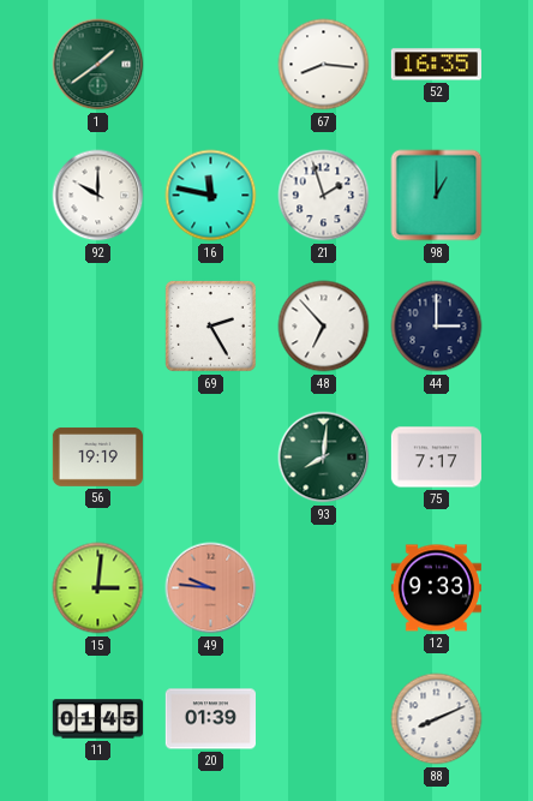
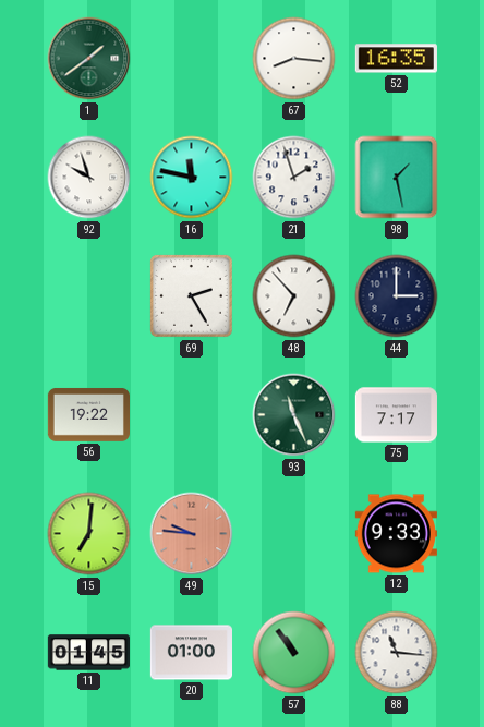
92: 10:00 -> 9:57 (89, 178)
98: 1:00 -> 1:28 (397, 178)
56: 19:19 -> 19:22 (88, 414)
93: 8:01 -> 11:26 (294, 415)
15: 3:01 -> 7:01 (89, 534)
20: 01:39 -> 01:00 (191, 653)
57: none -> 10:54 (294, 653)
88: 8:11 -> 11:16 (397, 653)
